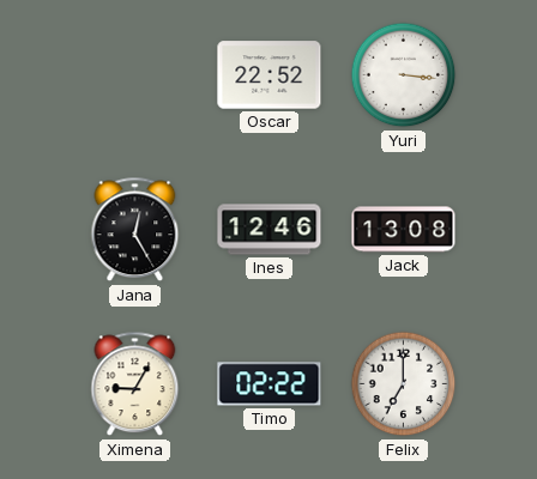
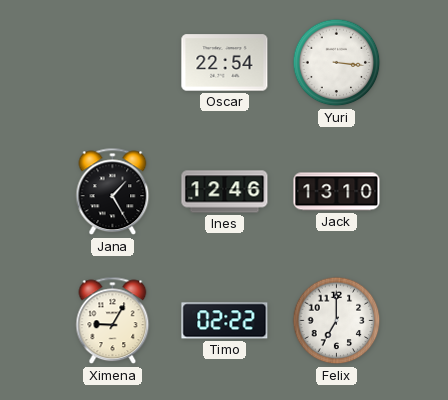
Oscar: 22:52 -> 22:54 (225, 63)
Jana: 12:25 -> 1:25 (113, 192)
Jack: 13:08 -> 13:10 (337, 192)
